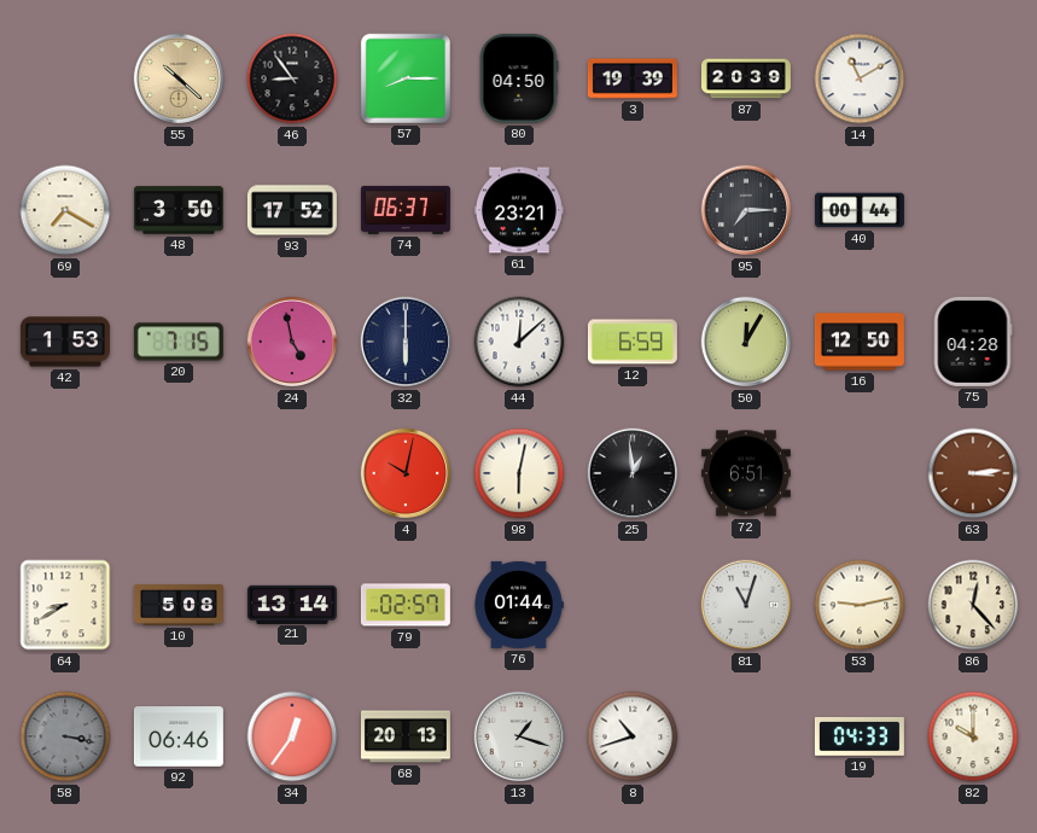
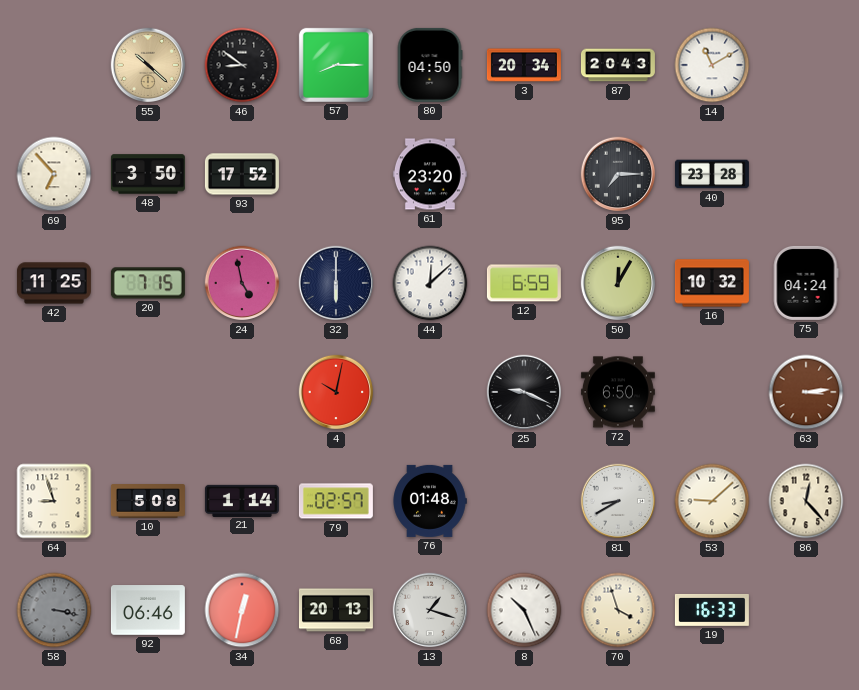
46: 8:54 -> 8:51 (242, 65)
3: 19:39 -> 20:34 (524, 65)
87: 20:39 -> 20:43 (618, 65)
69: 7:20 -> 6:53 (54, 174)
74: 06:37 -> none (406, 210)
61: 23:21 -> 23:20 (430, 174)
40: 00:44 -> 23:28 (712, 174)
42: 1:53 -> 11:25 (54, 283)
16: 12:50 -> 10:32 (712, 283)
75: 04:28 -> 04:24 (806, 283)
98: 6:02 -> none (519, 473)
25: 12:59 -> 9:19 (524, 392)
72: 6:51 -> 6:50 (618, 392)
64: 8:40 -> 8:57 (54, 501)
21: 13:14 -> 1:14 (242, 500)
76: 01:44 -> 01:48 (430, 501)
81: 11:03 -> 8:40 (618, 501)
53: 9:13 -> 9:08 (712, 501)
34: 12:36 -> 12:32 (242, 610)
8: 10:42 -> 10:26 (524, 610)
70: none -> 3:57 (618, 610)
19: 04:33 -> 16:33 (712, 610)
82: 10:00 -> none (973, 736)
